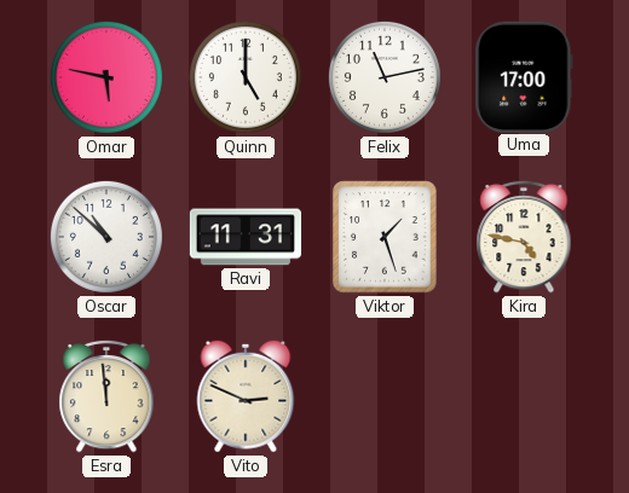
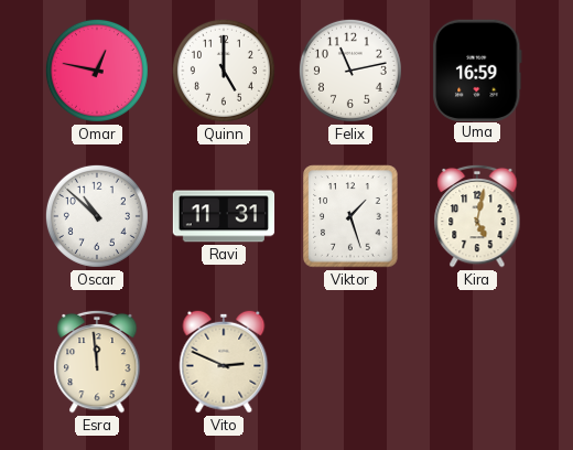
Omar: 5:47 -> 12:47 (97, 71)
Uma: 17:00 -> 16:59 (477, 69)
Kira: 4:47 -> 5:02 (477, 216)
